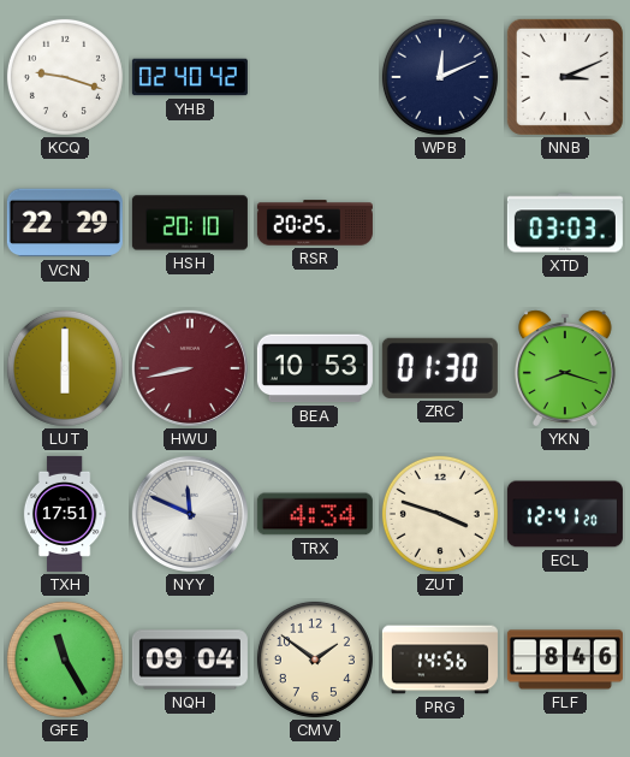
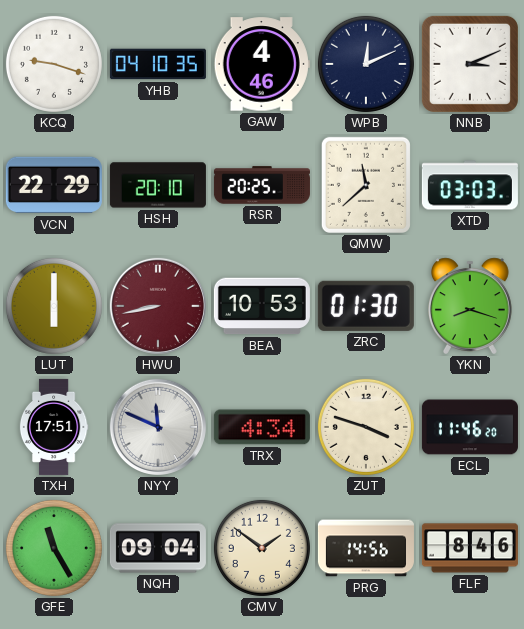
YHB: 02:40 -> 04:10 (158, 64)
GAW: none -> 4:46 (262, 64)
QMW: none -> 11:38 (366, 185)
ECL: 12:41 -> 11:46 (470, 427)
